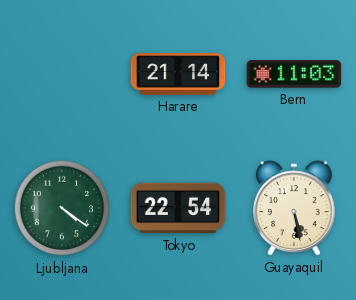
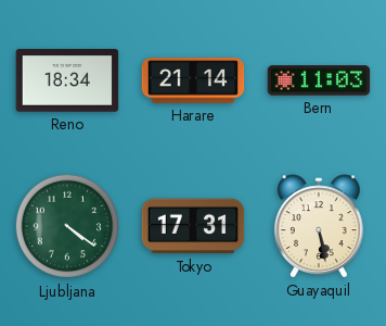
Reno: none -> 18:34 (67, 80)
Tokyo: 22:54 -> 17:31 (193, 226)
